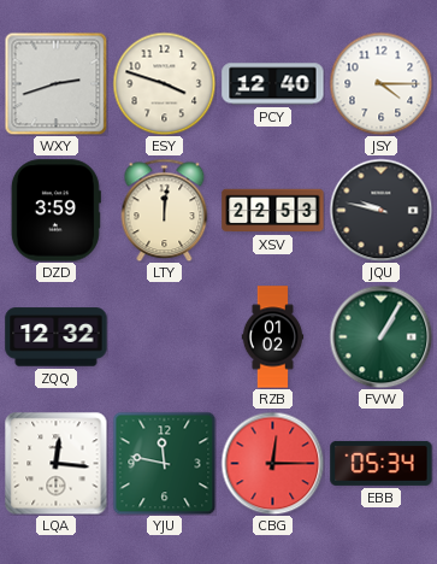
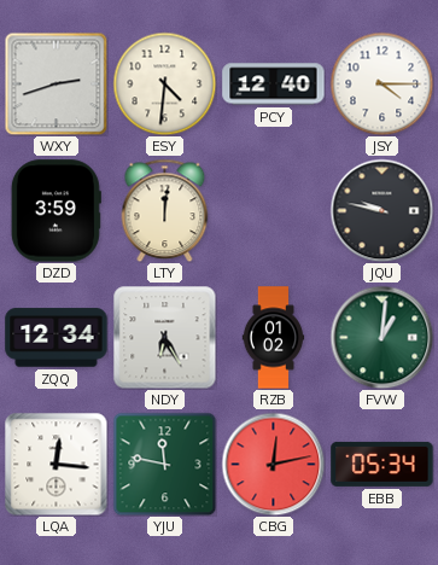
ESY: 3:48 -> 4:31 (164, 83)
XSV: 22:53 -> none (273, 211)
ZQQ: 12:32 -> 12:34 (57, 338)
NDY: none -> 6:25 (164, 337)
FVW: 1:05 -> 1:01 (381, 337)
CBG: 12:15 -> 12:13 (273, 464)
